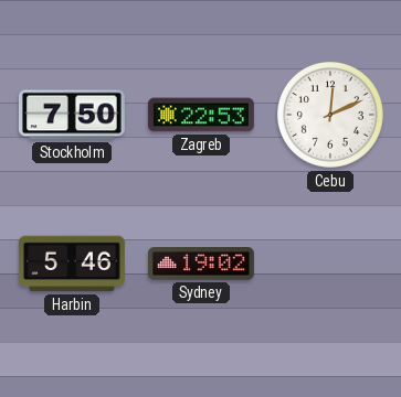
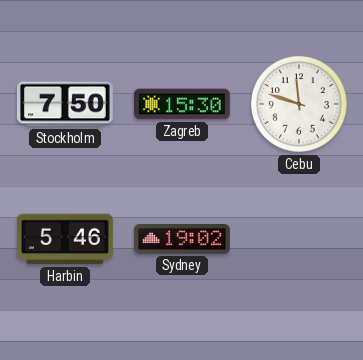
Zagreb: 22:53 -> 15:30 (182, 104)
Cebu: 12:11 -> 11:48 (300, 105)
